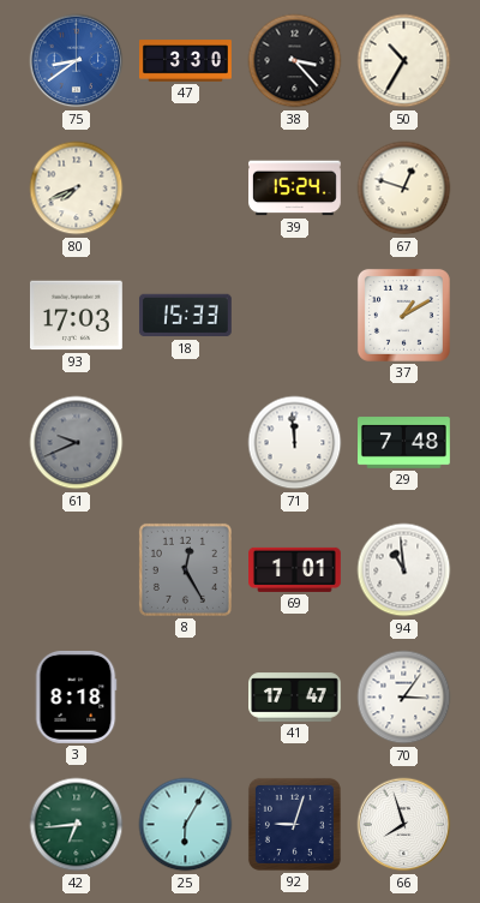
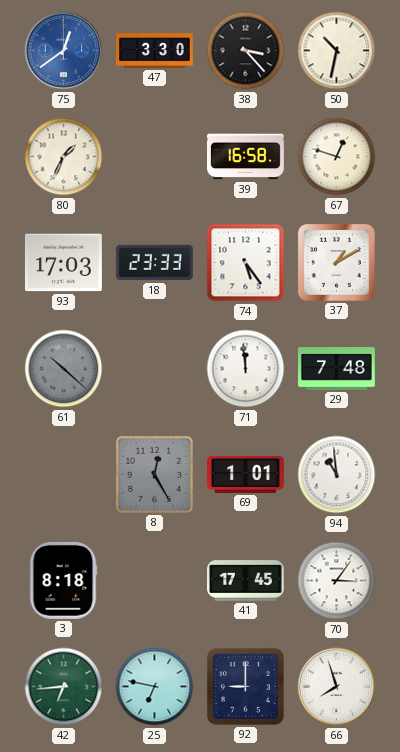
75: 8:39 -> 12:39 (64, 51)
50: 10:35 -> 10:32 (337, 51)
80: 7:41 -> 1:34 (64, 157)
39: 15:24 -> 16:58 (246, 157)
18: 15:33 -> 23:33 (154, 263)
74: none -> 5:24 (246, 263)
61: 9:41 -> 10:22 (64, 369)
41: 17:47 -> 17:45 (246, 581)
25: 6:05 -> 6:47 (155, 687)
92: 9:03 -> 9:00 (245, 686)
